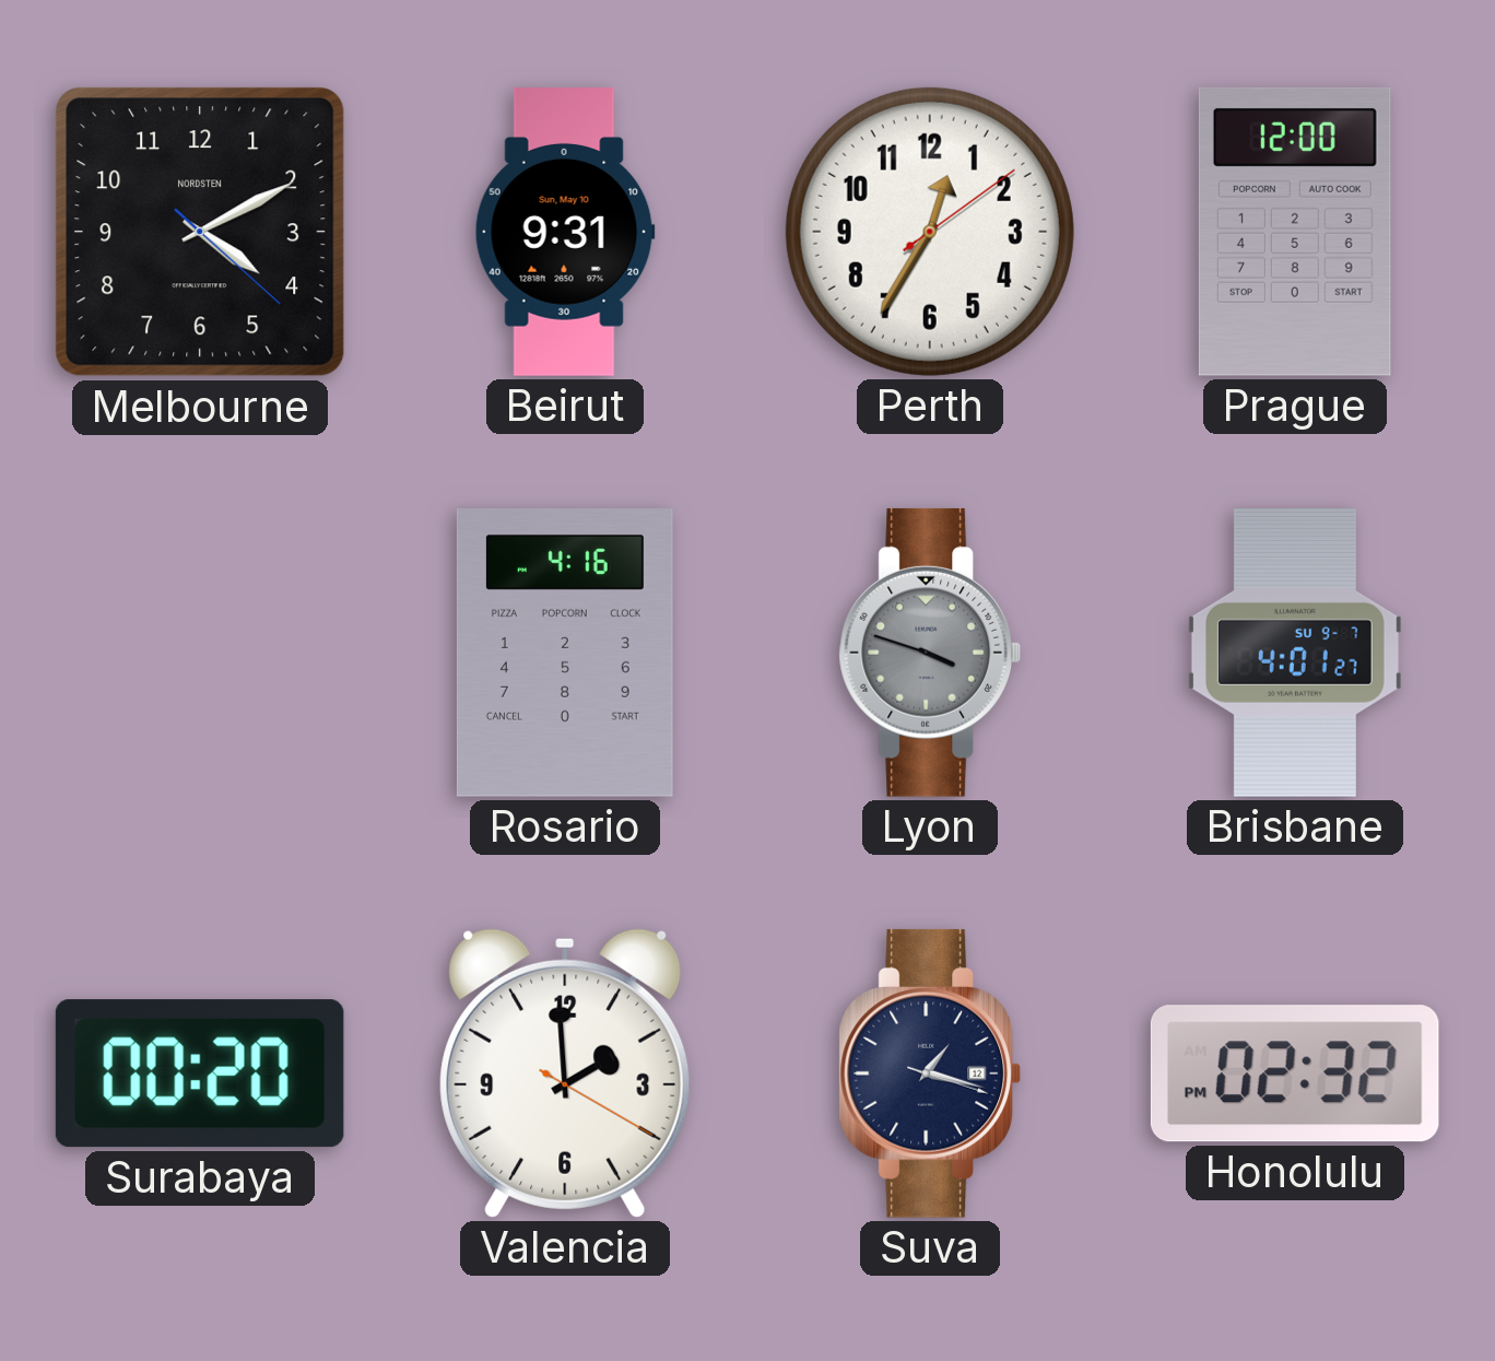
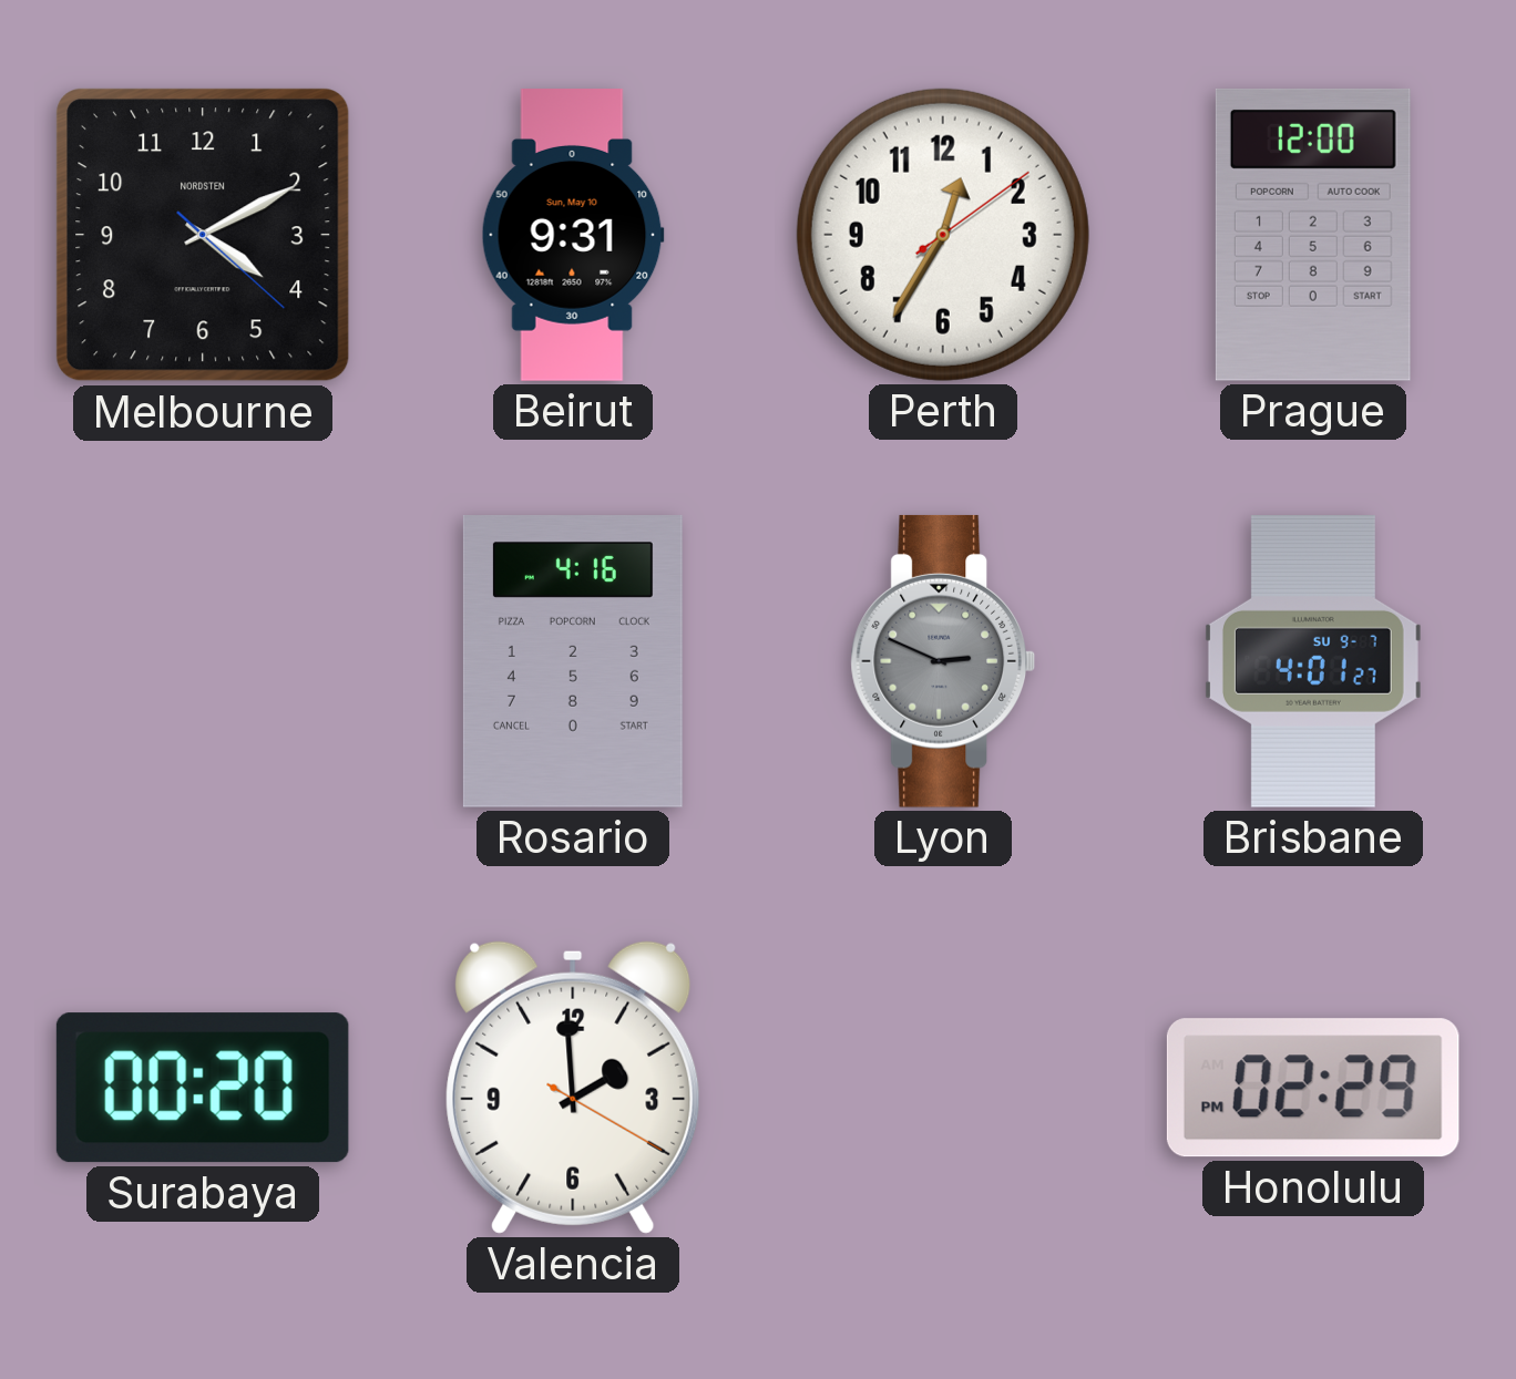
Lyon: 3:48 -> 2:49 (942, 661)
Suva: 1:17 -> none (929, 1073)
Honolulu: 02:32 -> 02:29 (1313, 1088)
